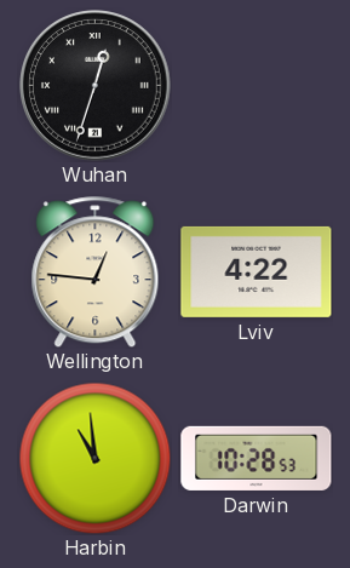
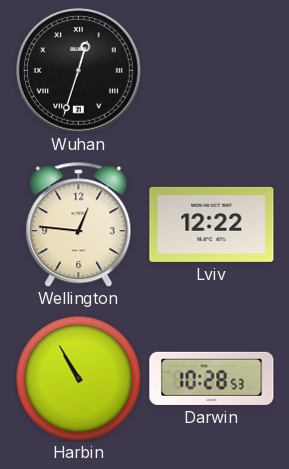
Lviv: 4:22 -> 12:22 (212, 224)
Harbin: 10:59 -> 10:55 (78, 378)
